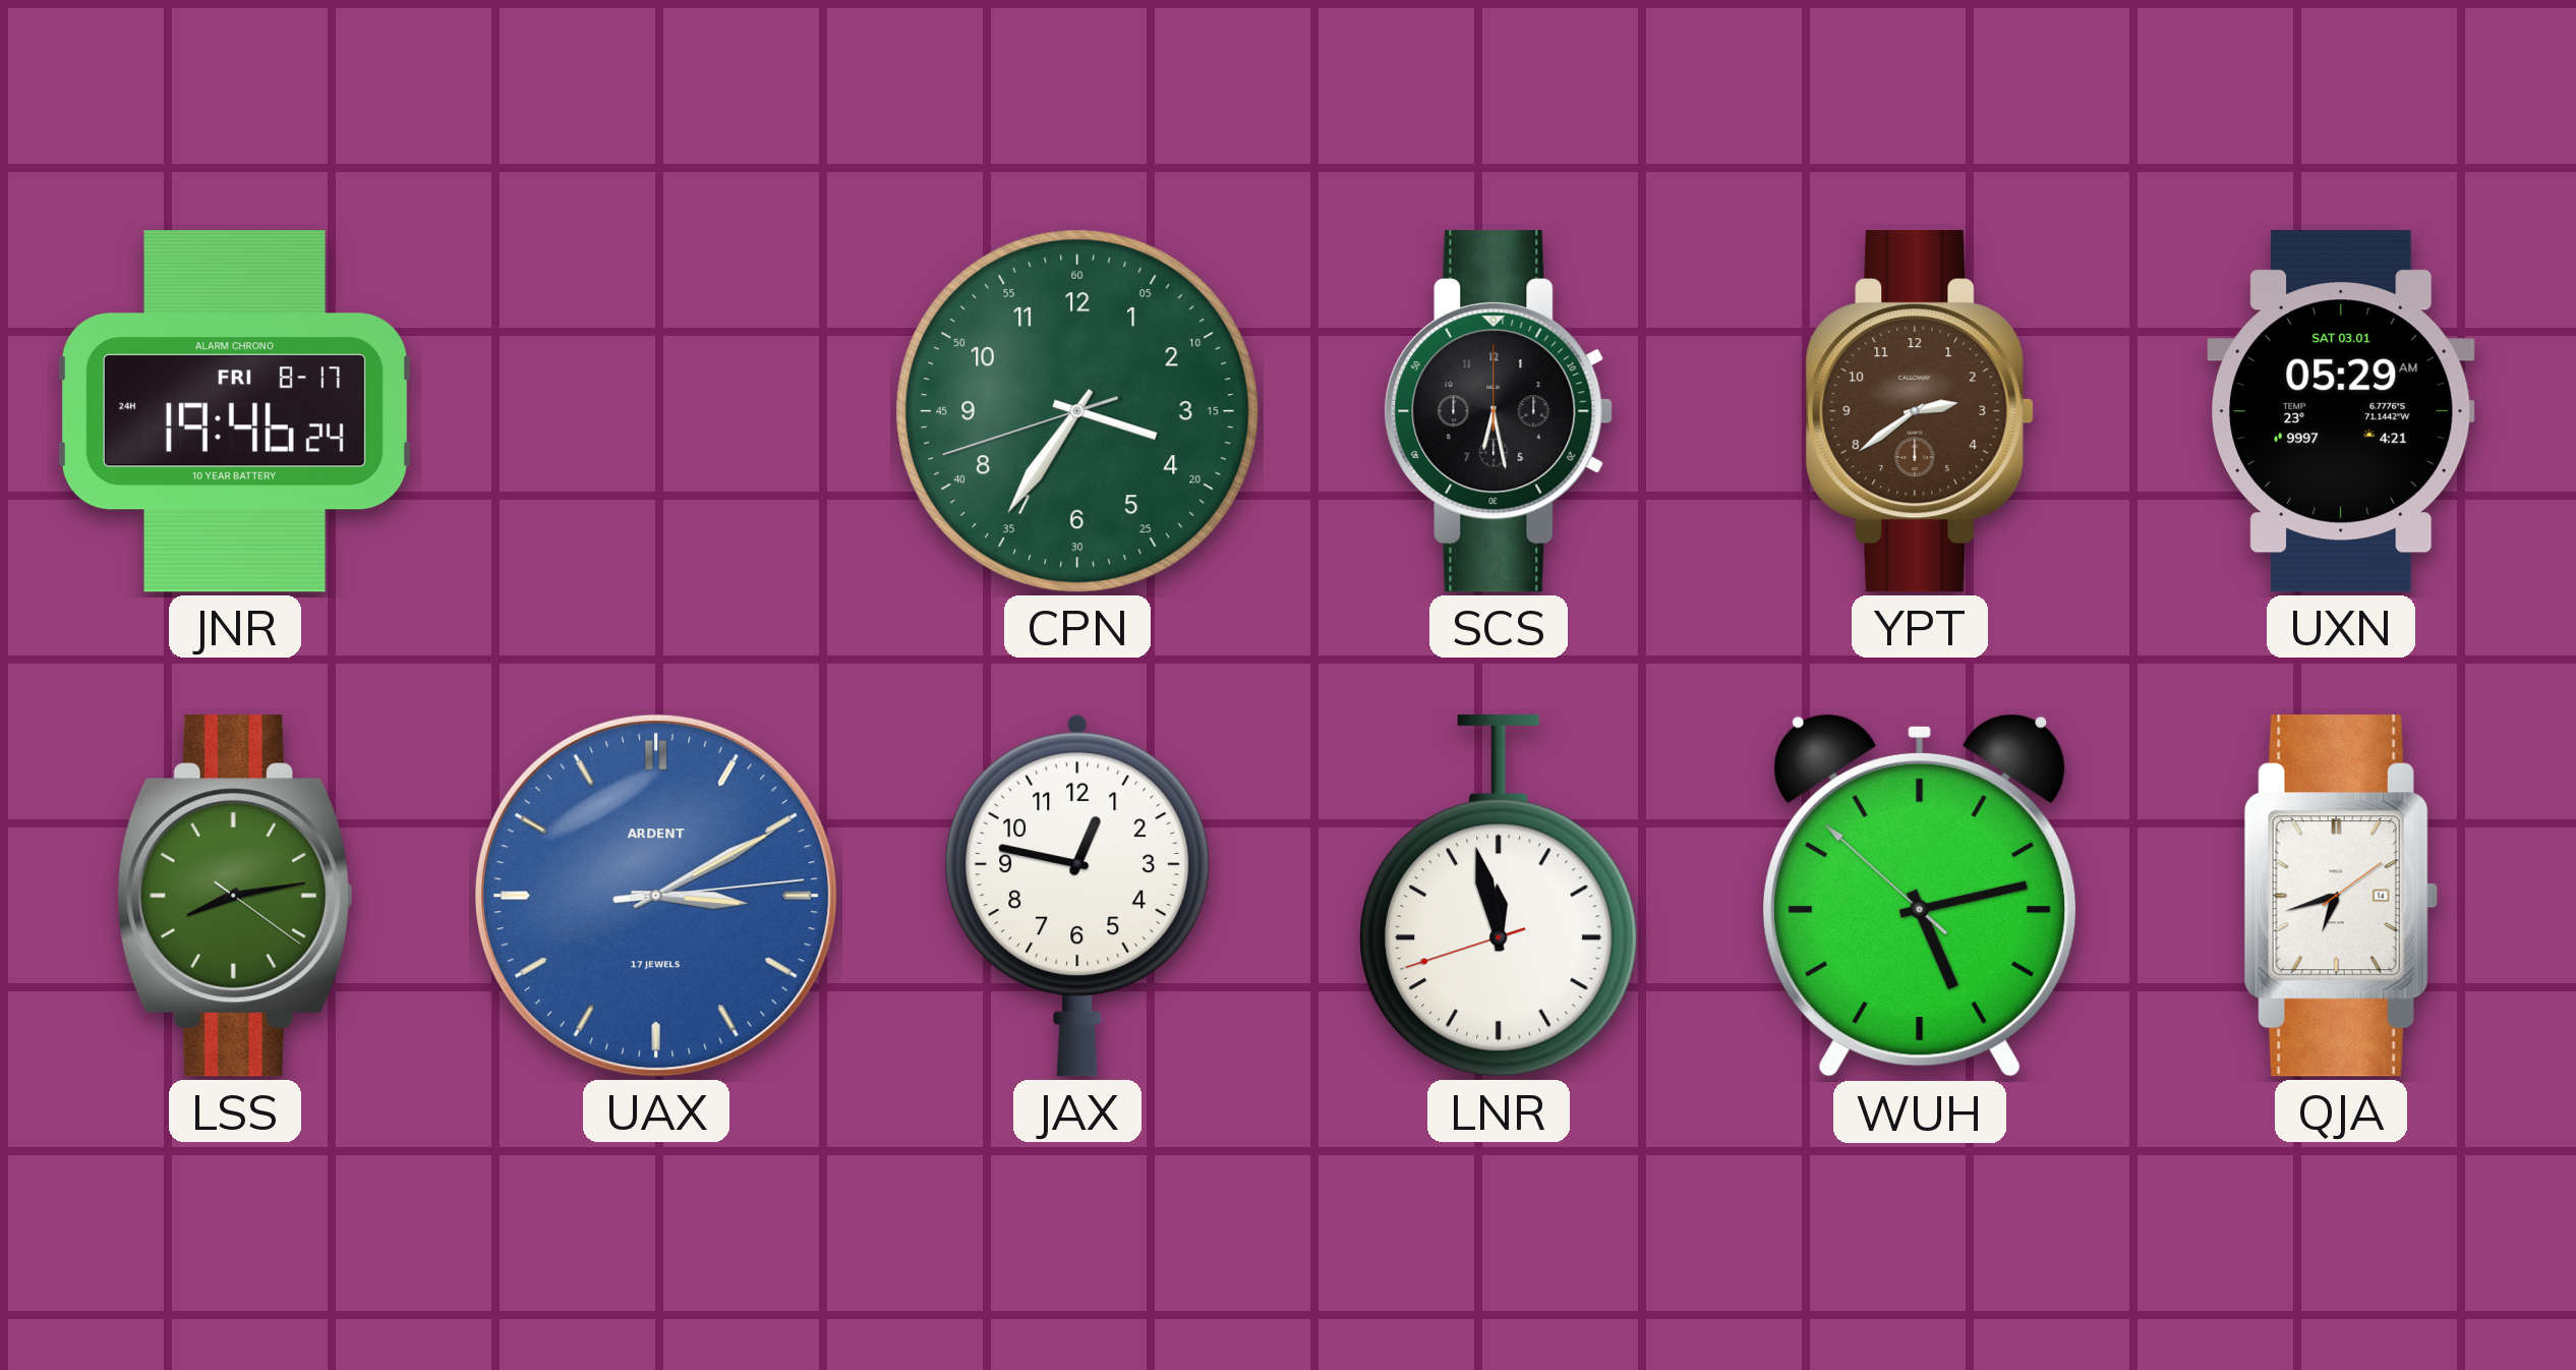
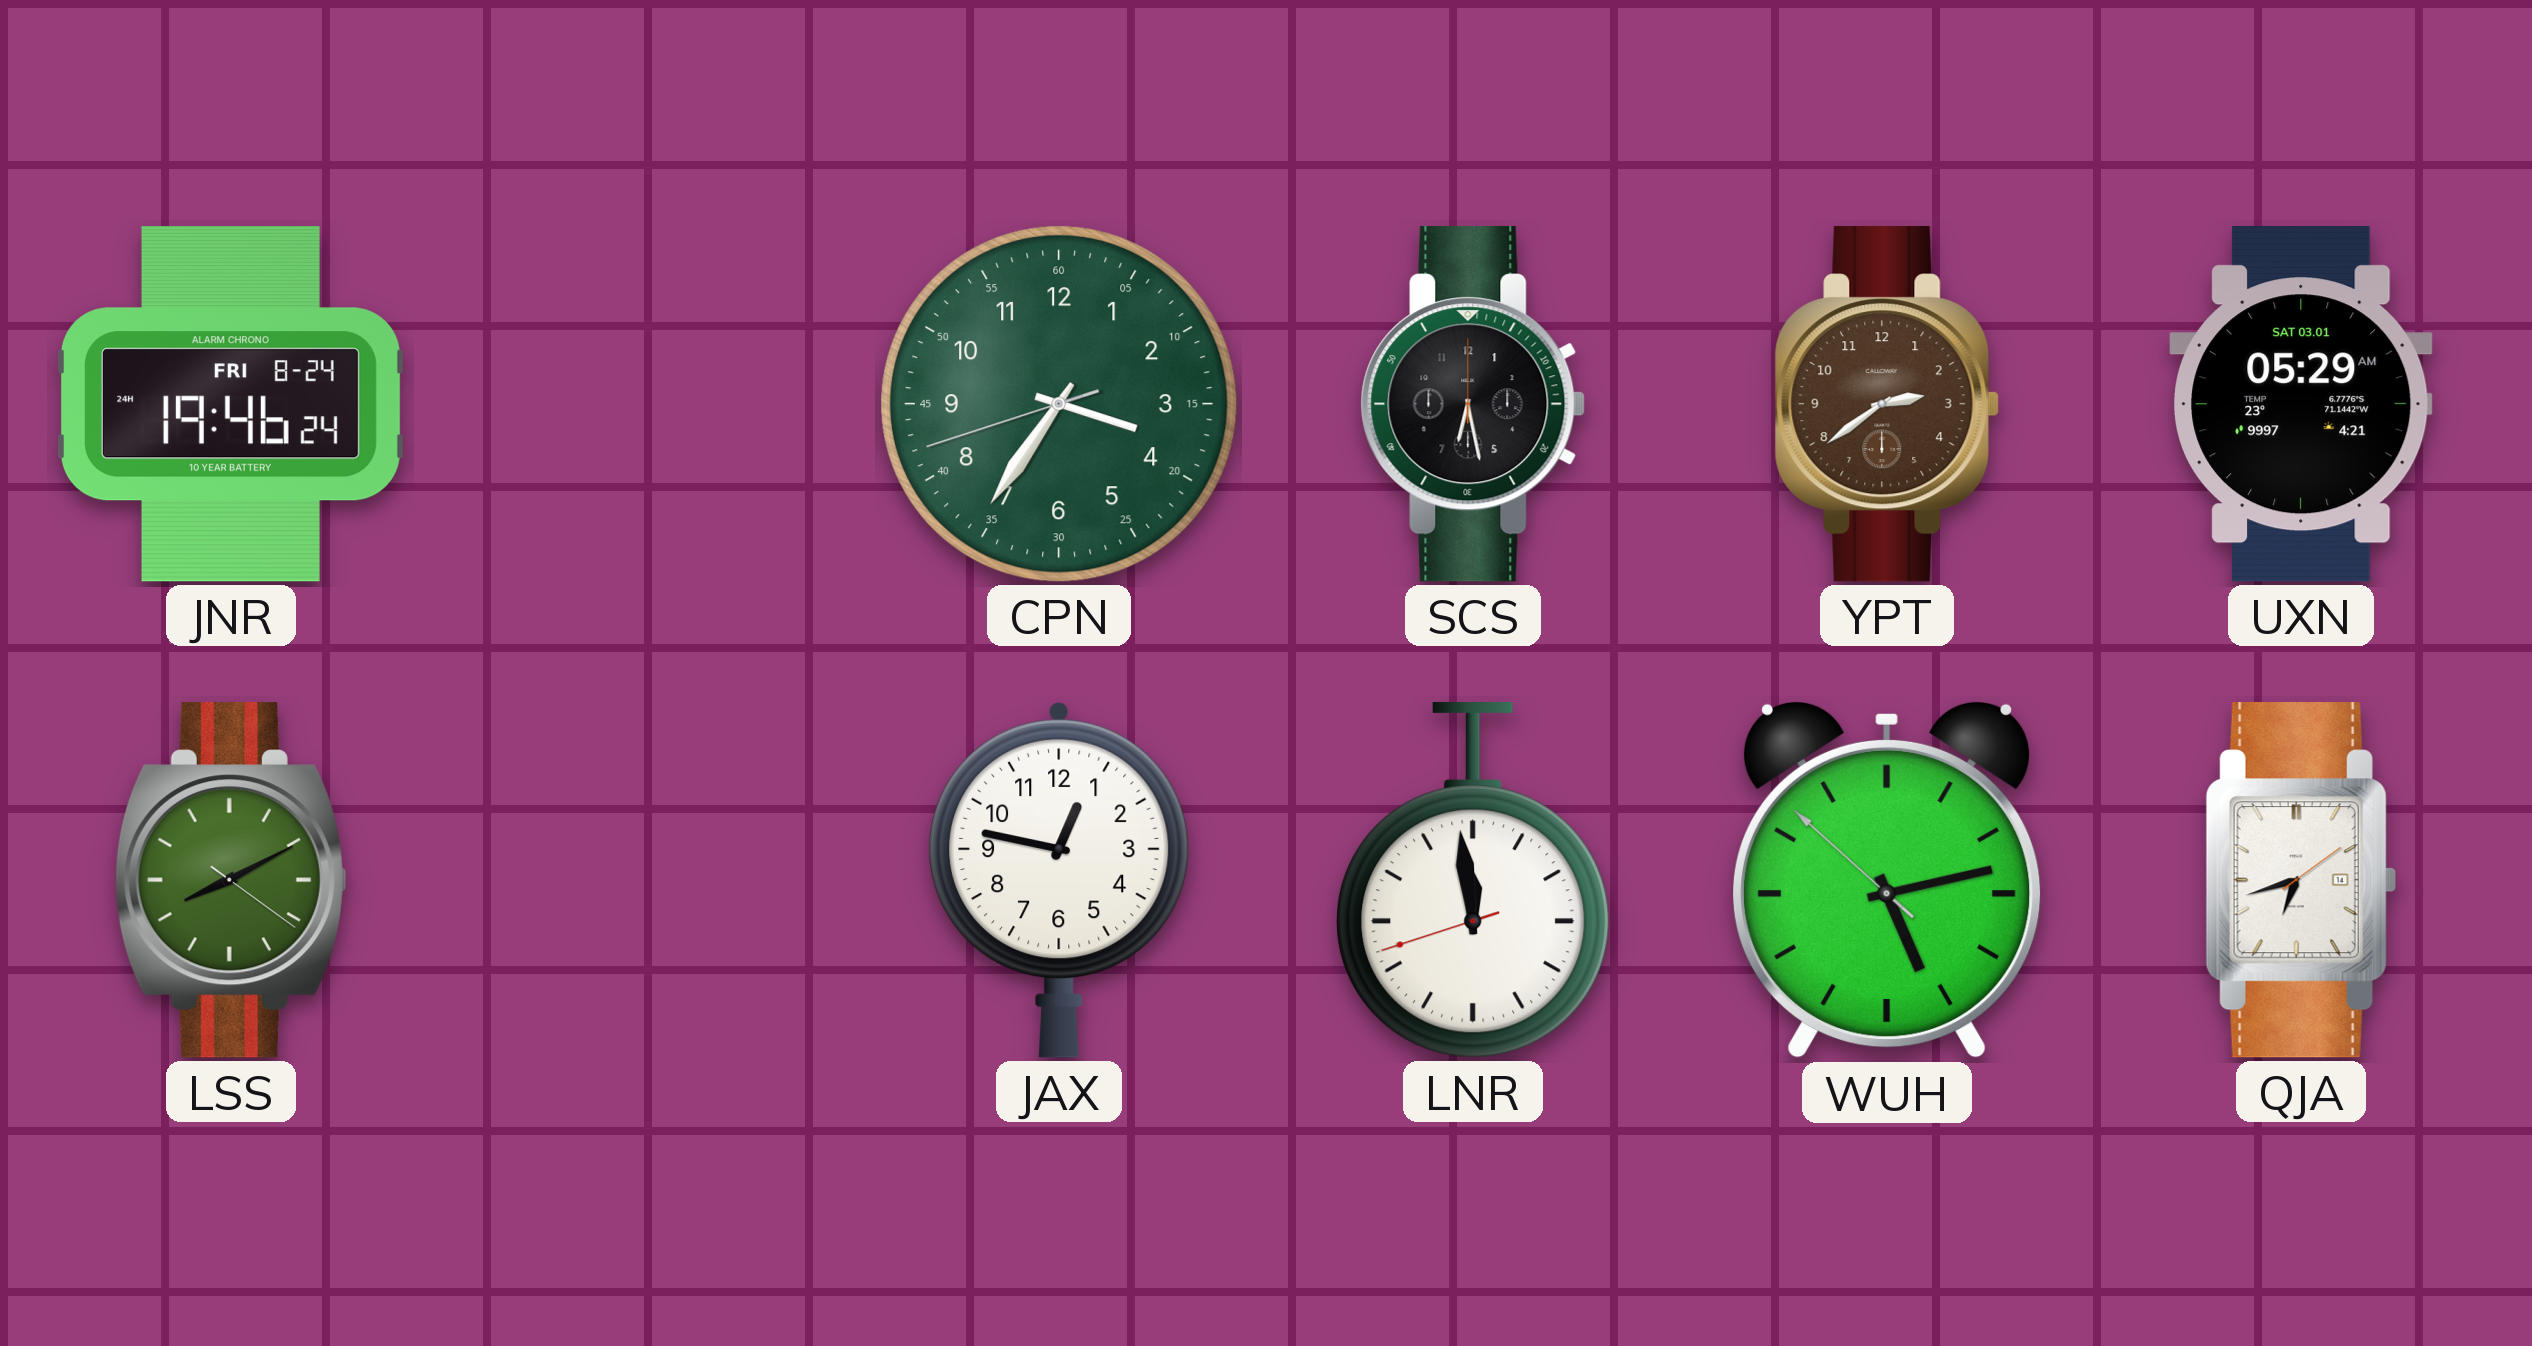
JNR date: FRI 8-17 -> FRI 8-24 (230, 404)
LSS: 8:13 -> 8:10 (230, 880)
UAX: 3:10 -> none (656, 896)
LNR: 11:57 -> 11:58 (1474, 881)
